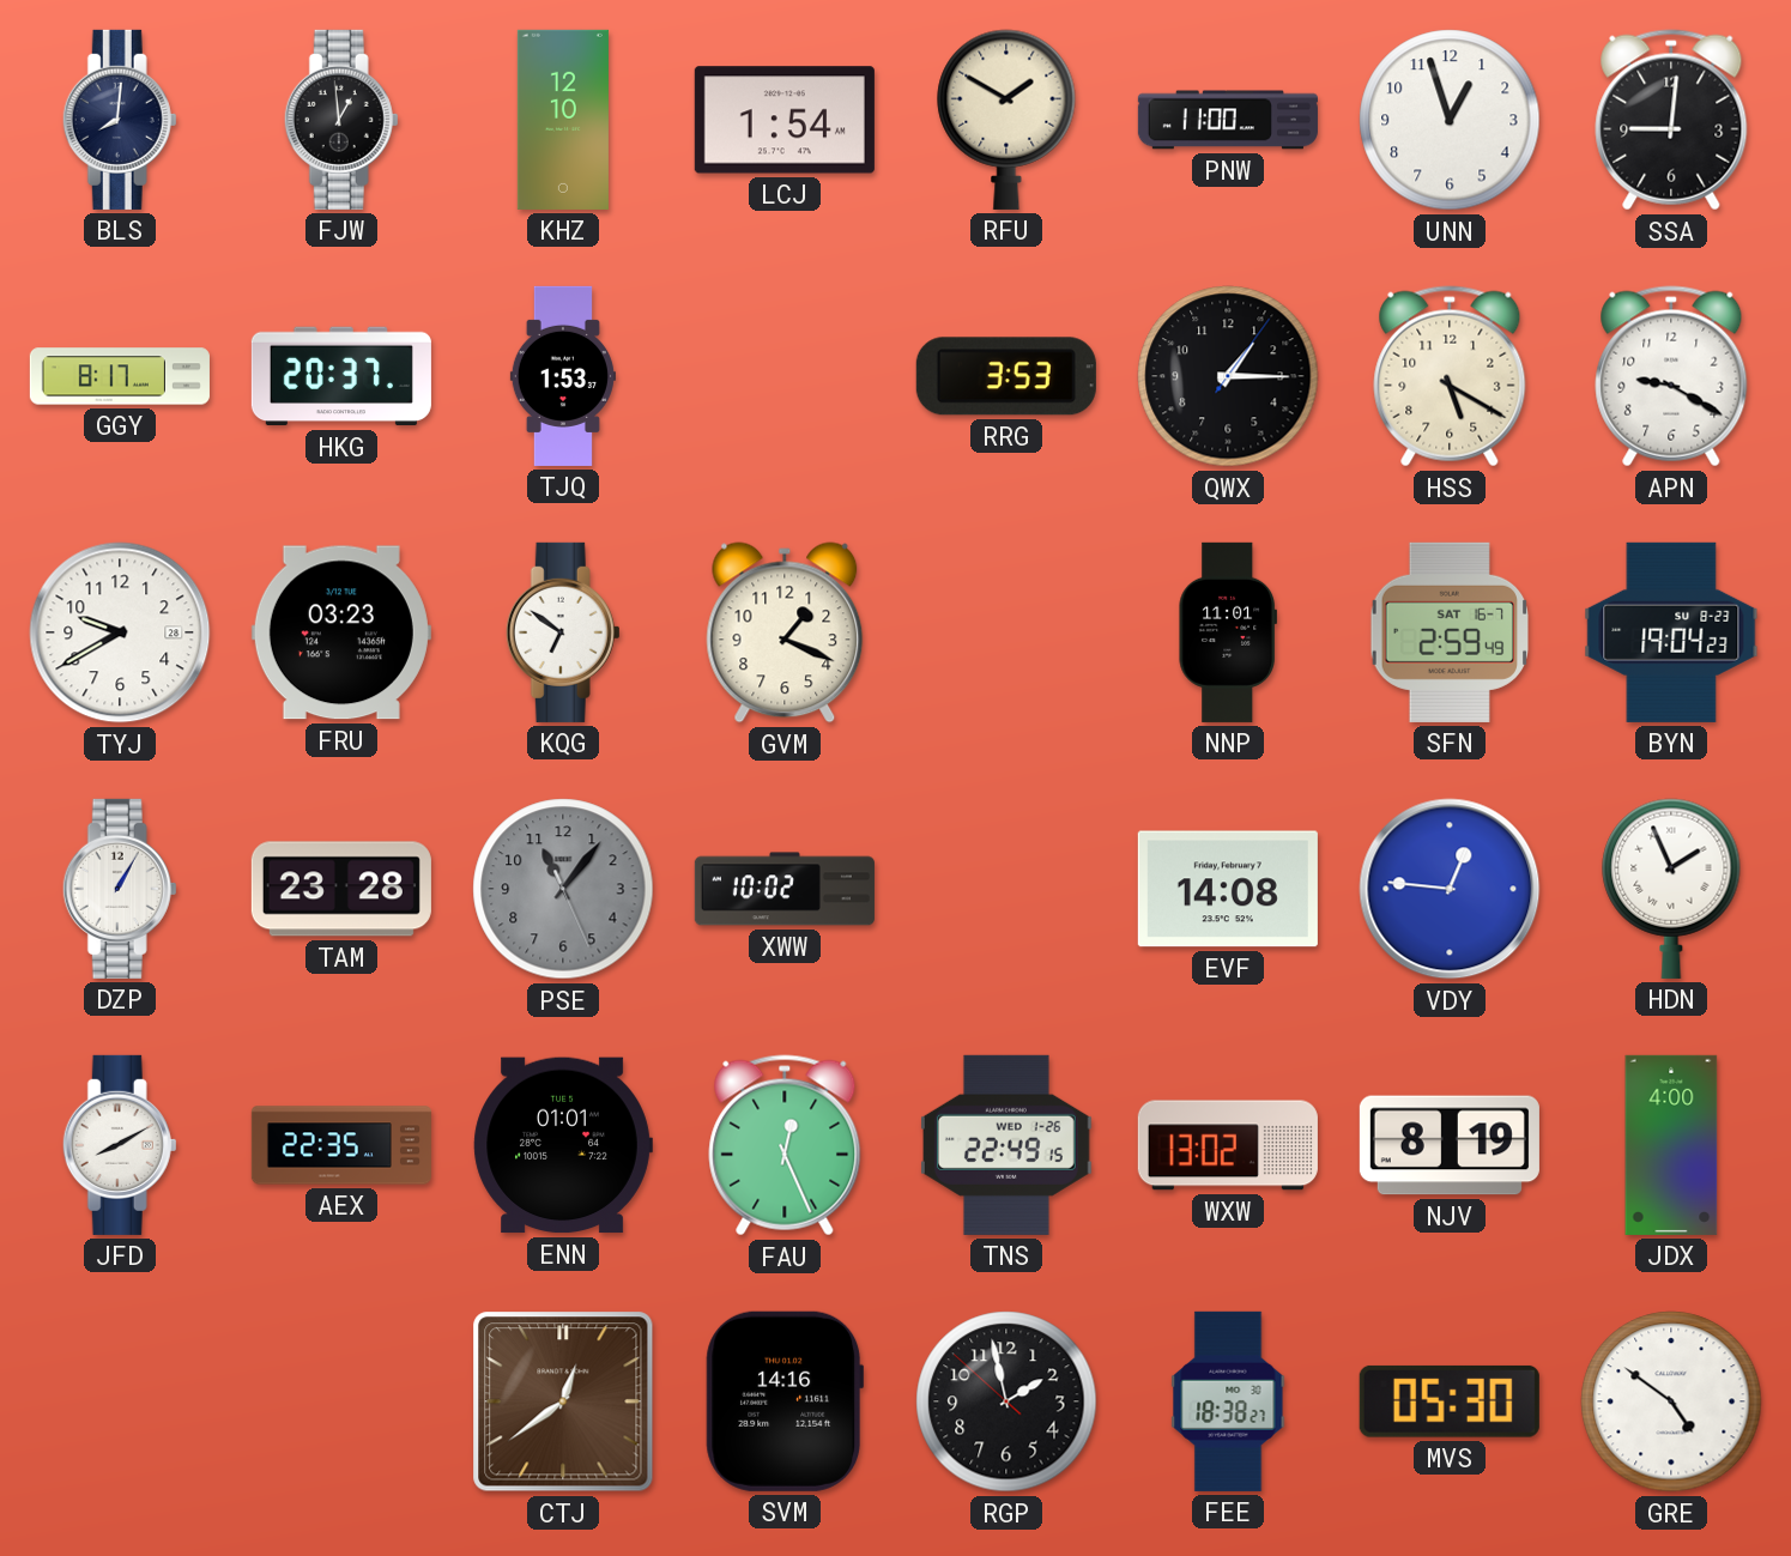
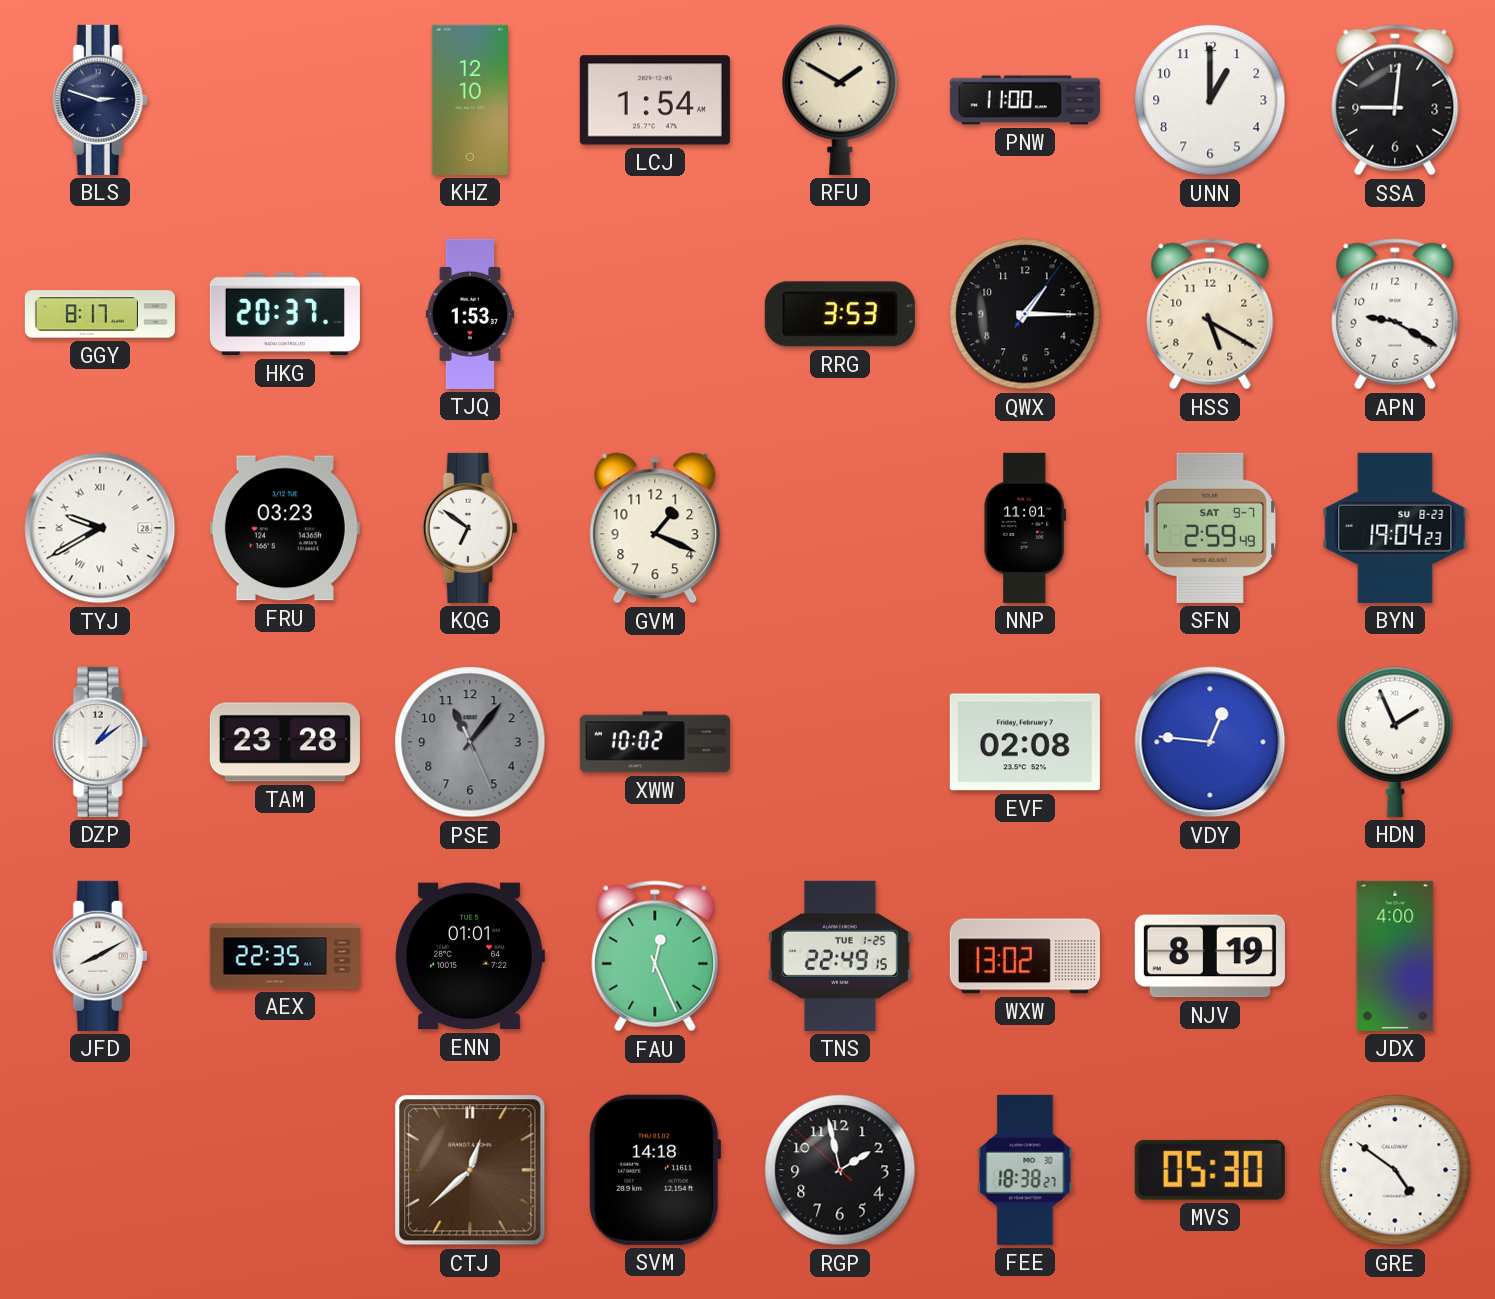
BLS: 8:01 -> 2:48 (100, 100)
FJW: 12:59 -> none (341, 120)
UNN: 12:57 -> 1:00 (1210, 100)
TYJ numerals: Arabic -> Roman (100, 528)
SFN date: SAT 16-7 -> SAT 9-7 (1209, 528)
DZP: 1:05 -> 1:09 (100, 742)
EVF: 14:08 -> 02:08 (1025, 742)
TNS date: WED 1-26 -> TUE 1-25 (840, 956)
CTJ: 12:39 -> 12:38 (470, 1170)
SVM: 14:16 -> 14:18 (655, 1170)
